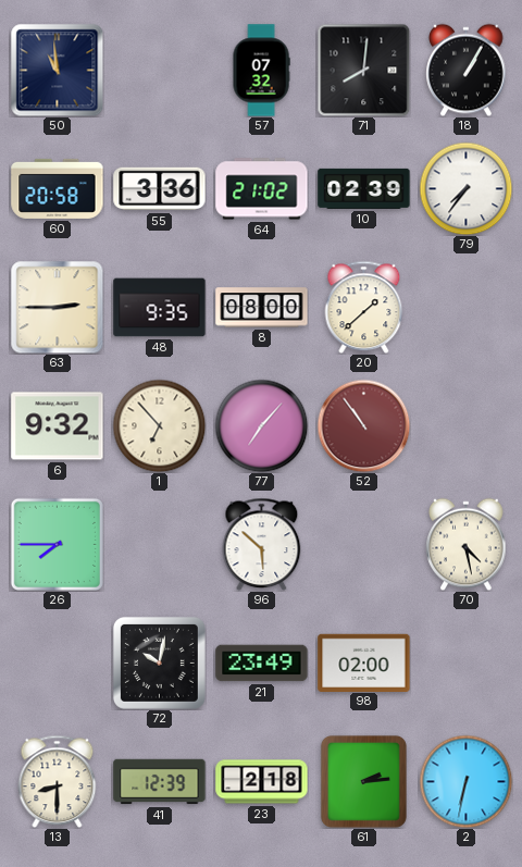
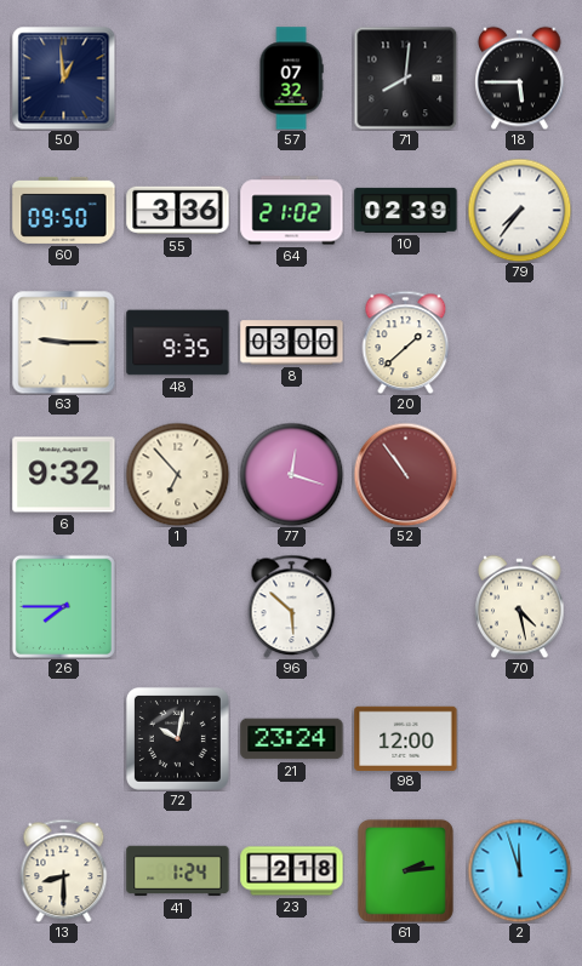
50: 10:59 -> 12:59 (63, 78)
18: 1:05 -> 5:45 (520, 78)
60: 20:58 -> 09:50 (64, 210)
63: 2:45 -> 9:15 (63, 342)
8: 08:00 -> 03:00 (292, 343)
77: 7:07 -> 12:18 (291, 474)
21: 23:49 -> 23:24 (292, 739)
98: 02:00 -> 12:00 (406, 738)
41: 12:39 -> 1:24 (178, 871)
2: 6:32 -> 11:57 (519, 870)
